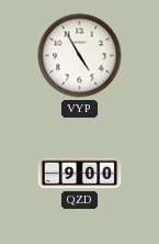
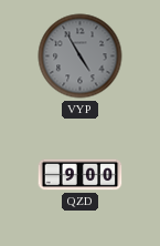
VYP dial: white -> grey (81, 57)
